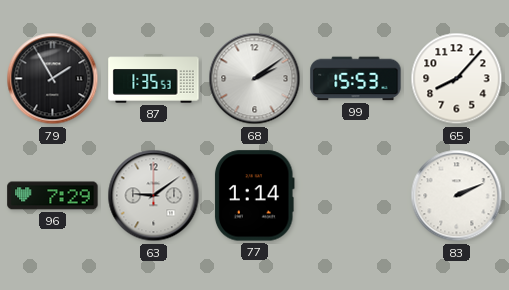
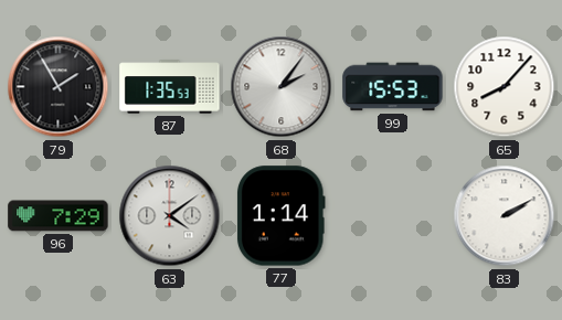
68: 2:09 -> 2:06 (282, 87)
63: 9:09 -> 4:09 (170, 216)
83: 2:11 -> 2:10 (505, 216)
